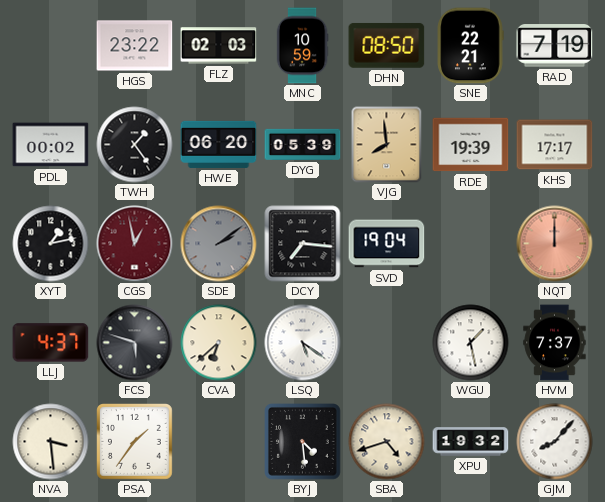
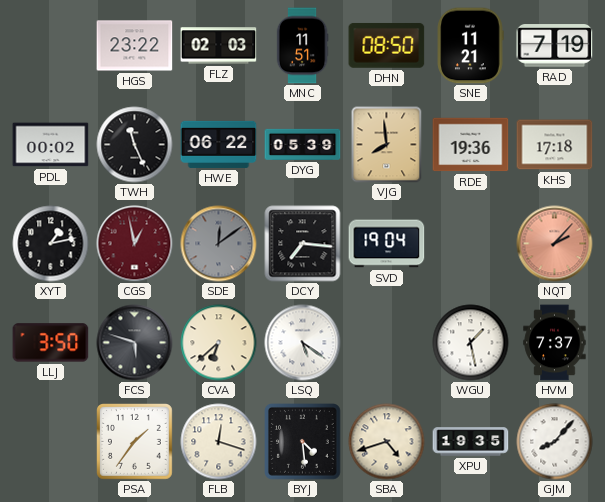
MNC: 10:59 -> 11:51 (302, 46)
SNE: 22:21 -> 11:21 (470, 46)
TWH: 1:24 -> 11:26 (135, 145)
HWE: 06:20 -> 06:22 (219, 144)
RDE: 19:39 -> 19:36 (471, 145)
KHS: 17:17 -> 17:18 (555, 145)
SDE: 2:09 -> 12:09 (219, 244)
NQT: 12:00 -> 2:07 (555, 244)
LLJ: 4:37 -> 3:50 (51, 343)
NVA: 3:29 -> none (51, 442)
FLB: none -> 12:18 (219, 442)
XPU: 19:32 -> 19:35 (471, 442)
